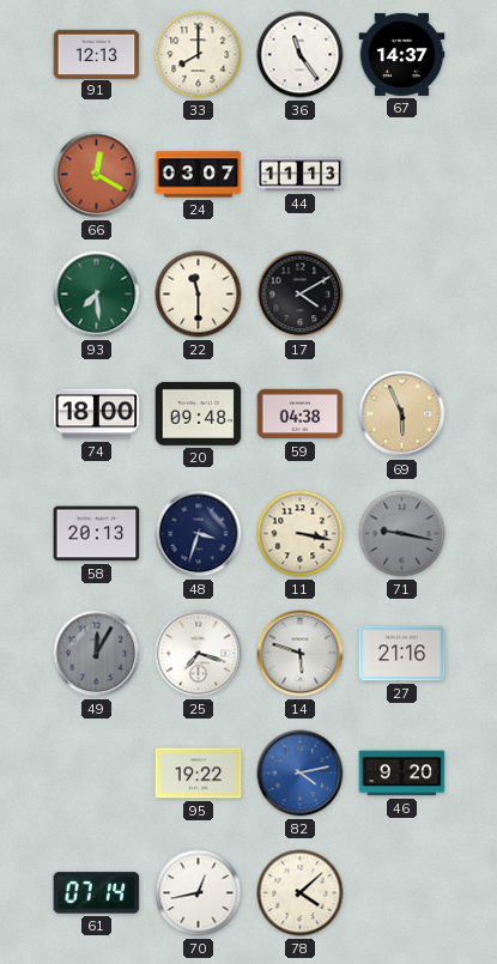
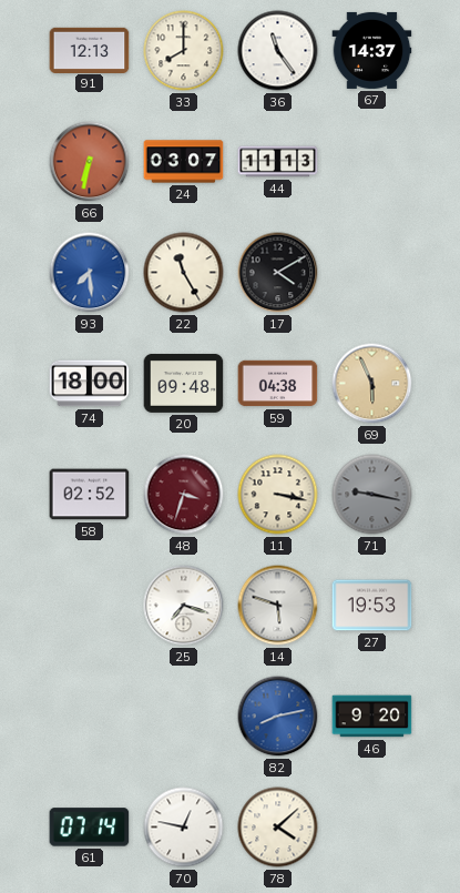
66: 12:20 -> 6:32 (90, 162)
93 dial: green -> blue (90, 273)
22: 11:30 -> 11:25 (184, 273)
58: 20:13 -> 02:52 (90, 495)
48 dial: navy -> burgundy (184, 495)
49: 12:05 -> none (97, 654)
27: 21:16 -> 19:53 (372, 606)
95: 19:22 -> none (199, 774)
82: 4:13 -> 8:13 (278, 717)
70: 12:43 -> 12:47 (184, 828)
